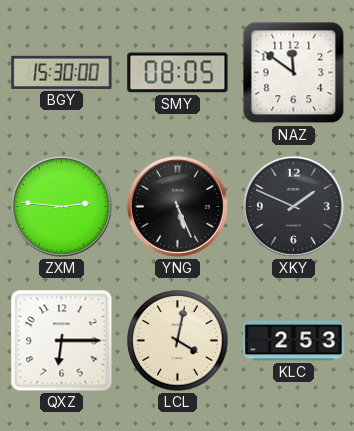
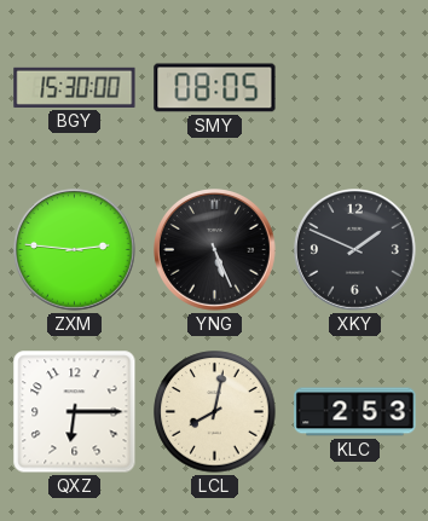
NAZ: 11:51 -> none (294, 73)
LCL: 4:02 -> 8:02 (215, 412)
